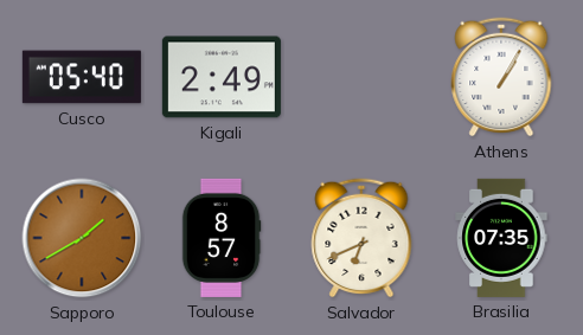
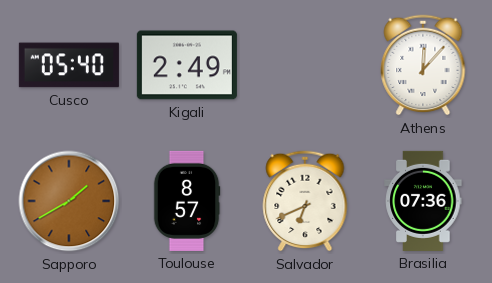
Athens: 1:05 -> 12:07 (423, 65)
Brasilia: 07:35 -> 07:36 (423, 201)
